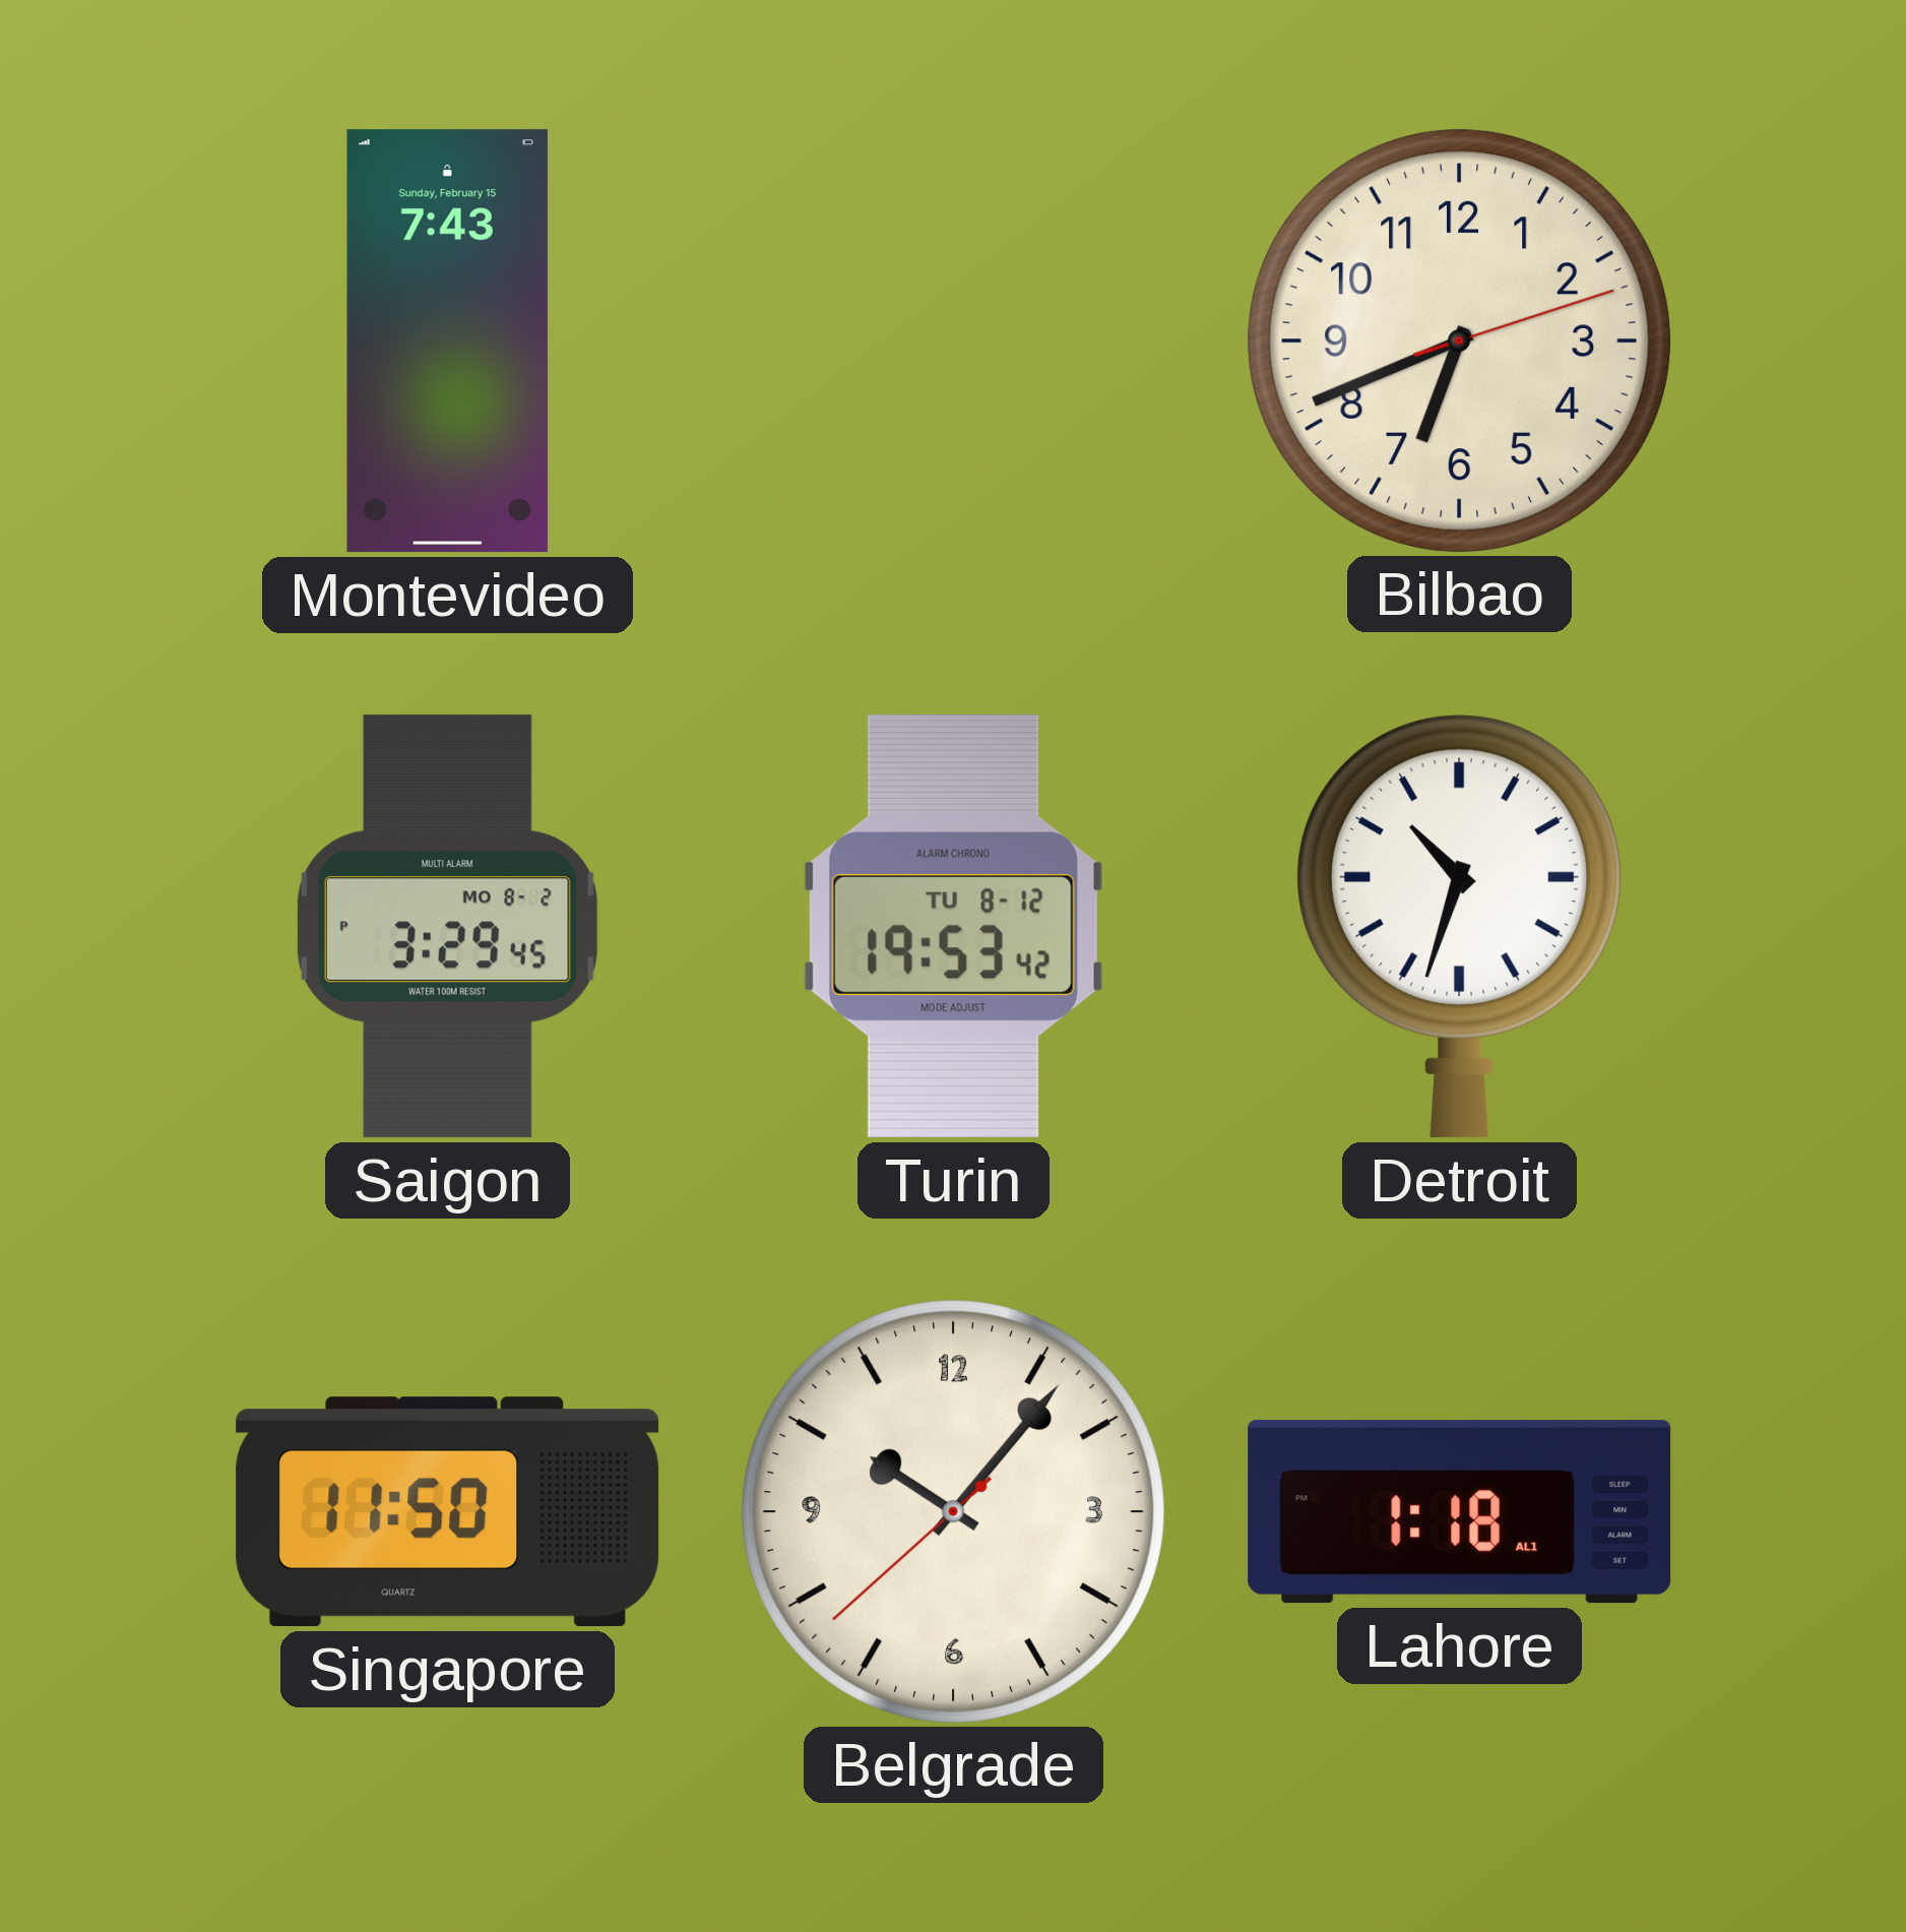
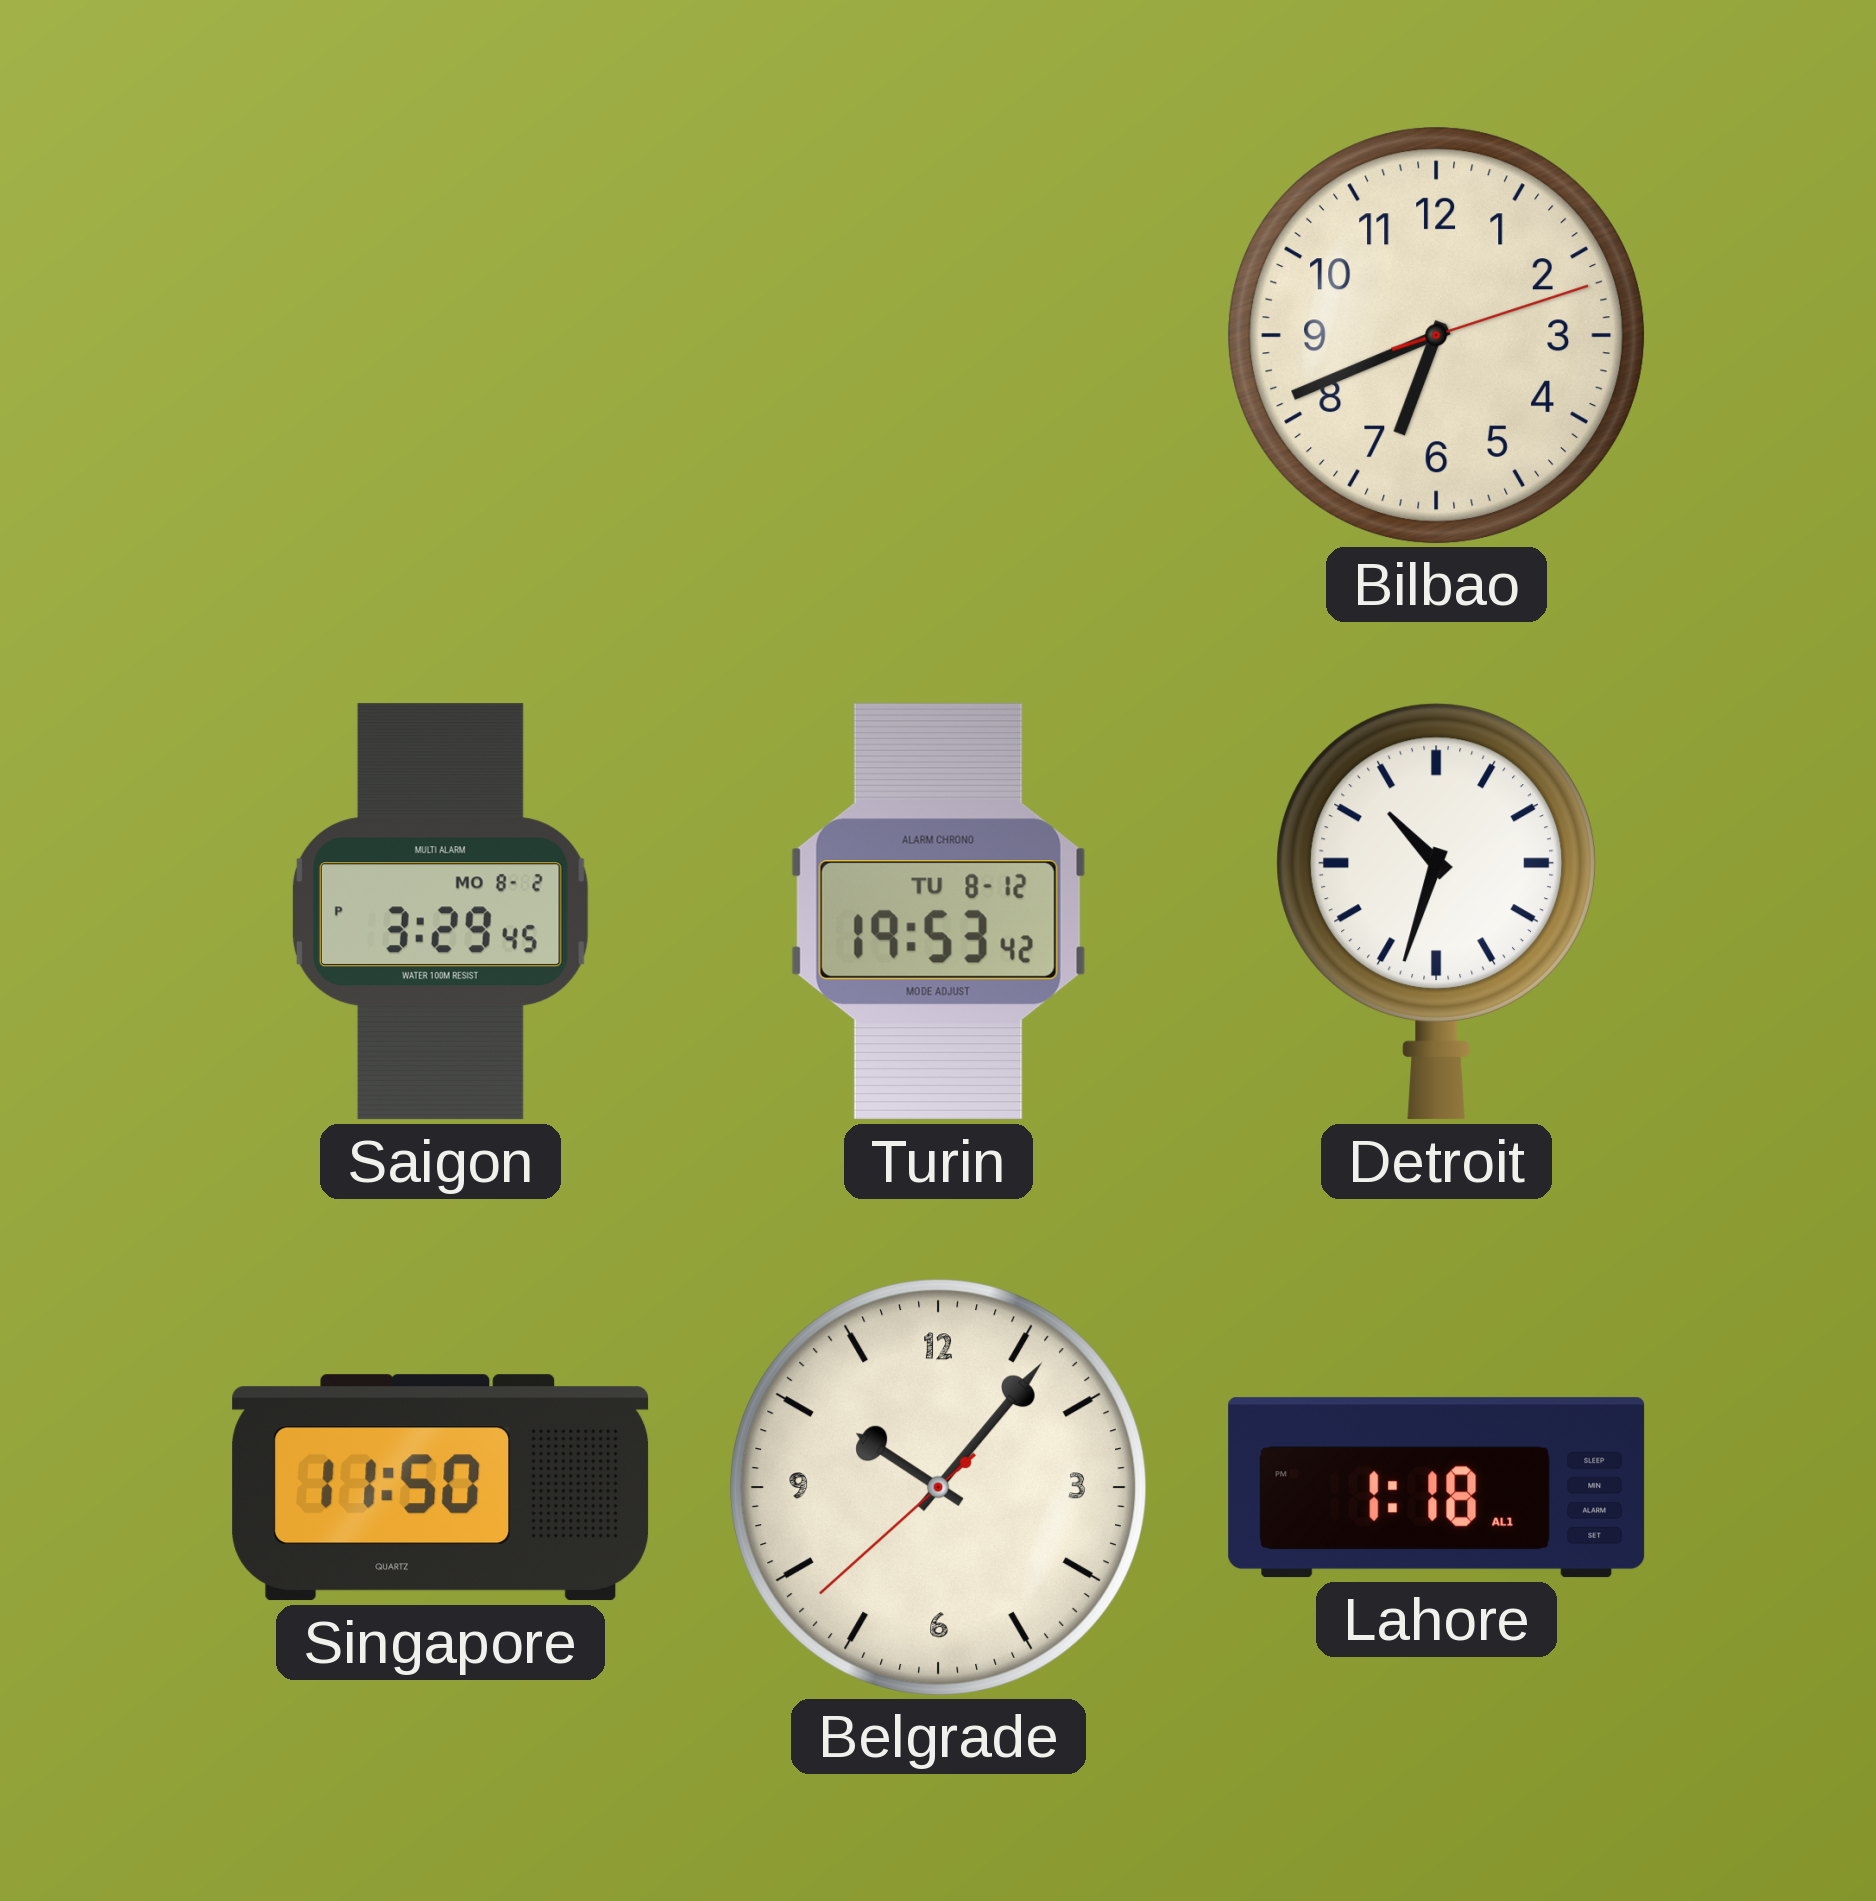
Montevideo: 7:43 -> none (447, 341)
